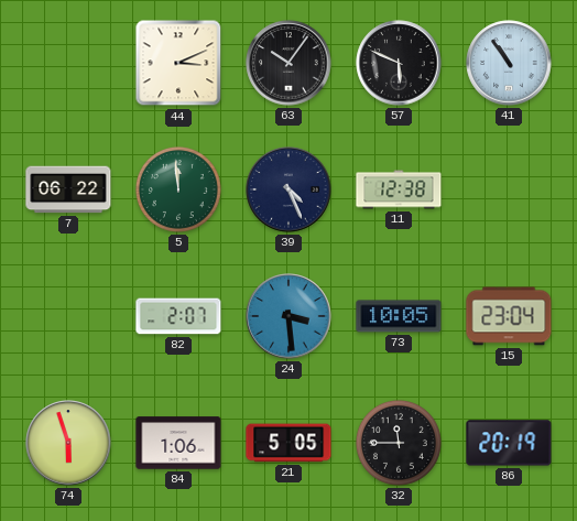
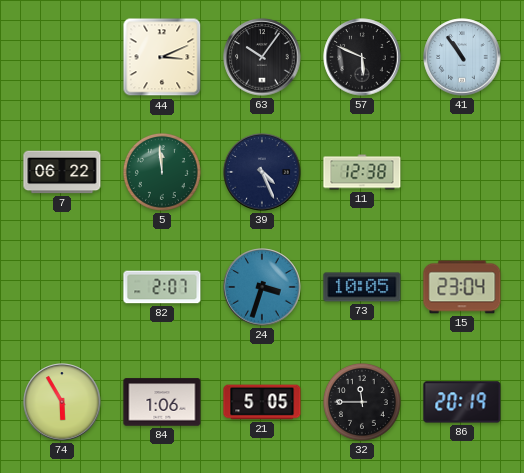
24: 3:29 -> 3:33 (262, 287)
74: 5:57 -> 5:55 (62, 402)
